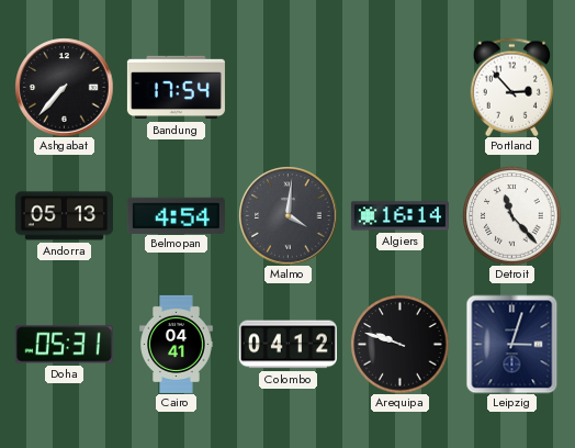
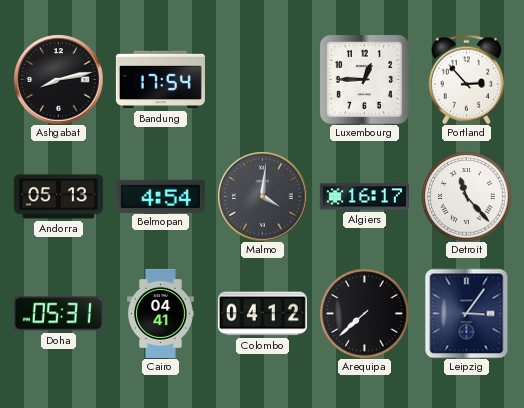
Ashgabat: 7:37 -> 8:13 (58, 79)
Luxembourg: none -> 12:45 (364, 79)
Algiers: 16:14 -> 16:17 (364, 197)
Arequipa: 9:48 -> 7:38 (364, 313)
Leipzig: 3:03 -> 3:06 (467, 313)
